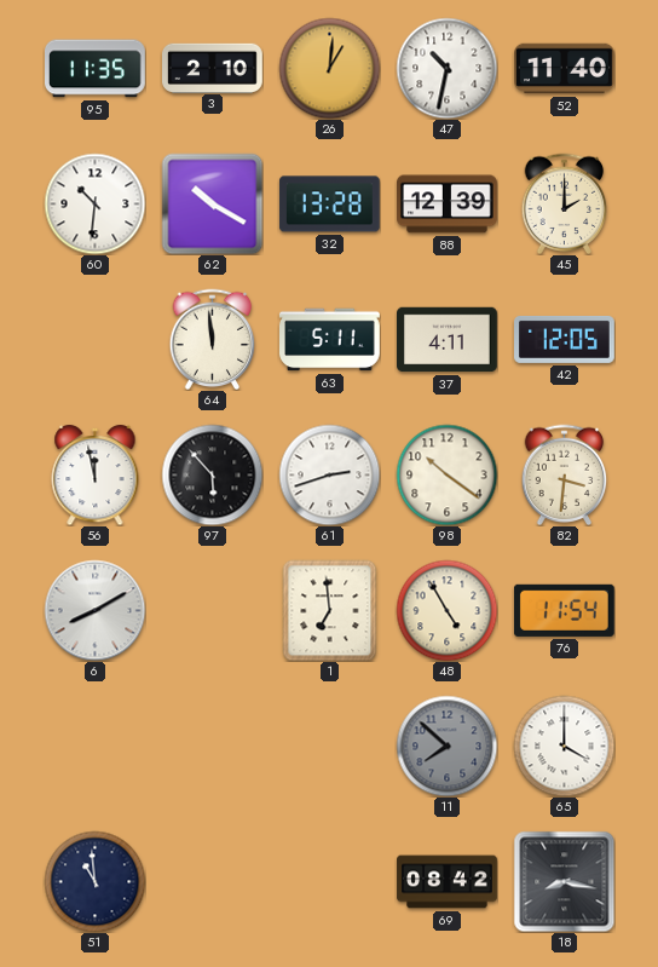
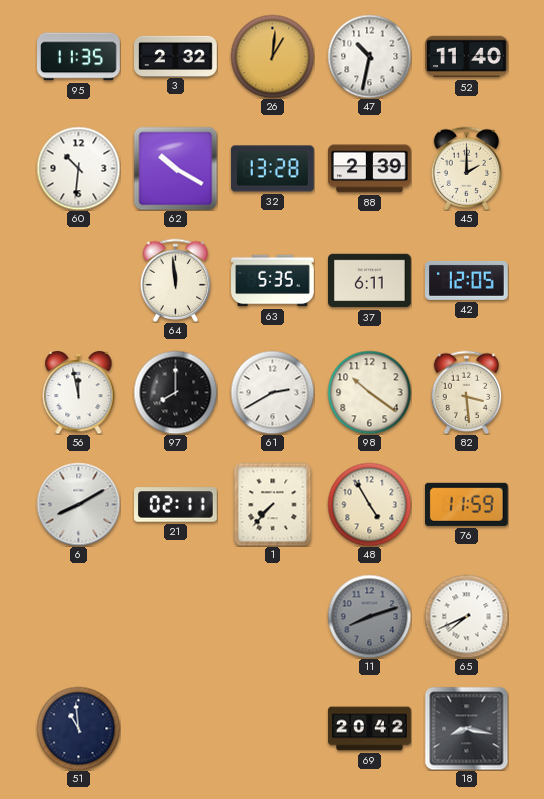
3: 2:10 -> 2:32 (176, 56)
88: 12:39 -> 2:39 (370, 169)
63: 5:11 -> 5:35 (273, 281)
37: 4:11 -> 6:11 (370, 281)
97: 5:53 -> 8:00 (175, 392)
61: 2:42 -> 2:40 (272, 392)
82: 3:31 -> 3:29 (467, 392)
21: none -> 02:11 (176, 505)
1: 6:59 -> 7:37 (273, 504)
76: 11:54 -> 11:59 (466, 504)
11: 7:52 -> 8:12 (369, 616)
65: 4:00 -> 7:41 (466, 616)
69: 08:42 -> 20:42 (370, 729)
